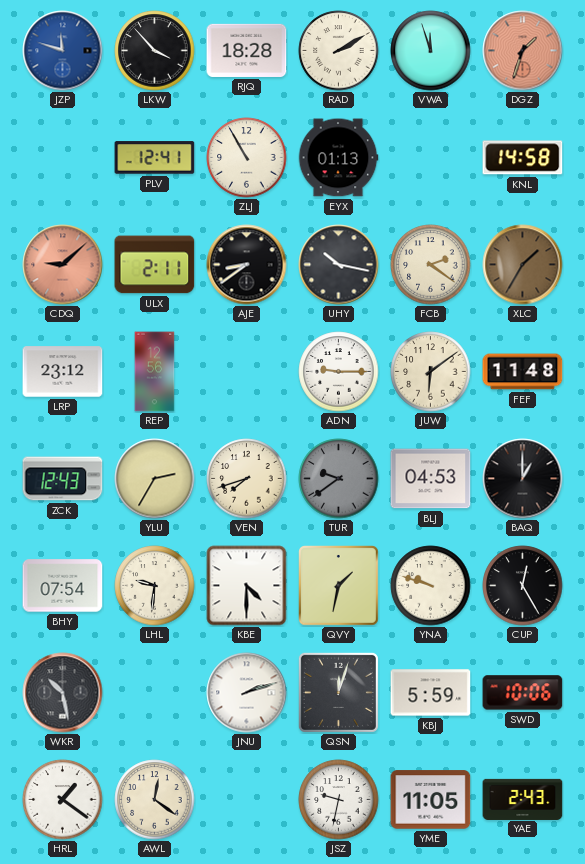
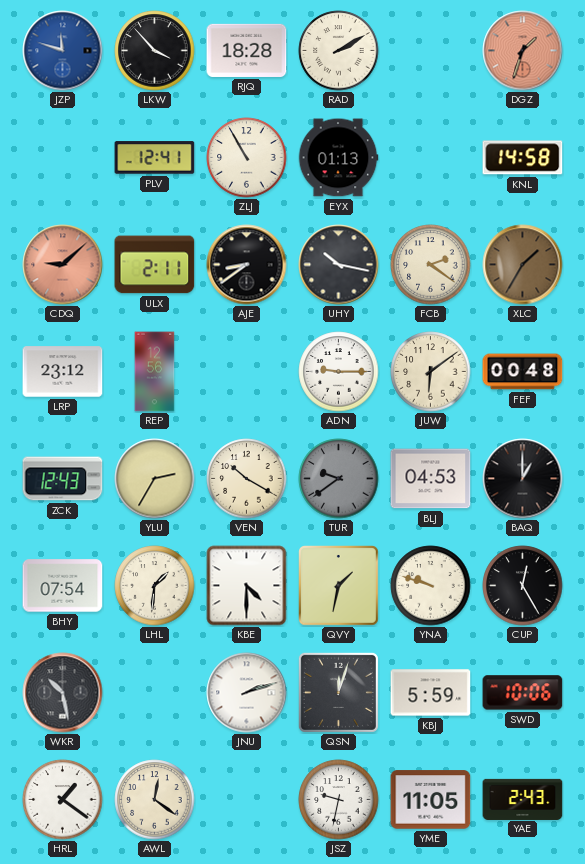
VWA: 11:57 -> none (431, 51)
FEF: 11:48 -> 00:48 (523, 372)
VEN: 7:42 -> 10:20 (247, 479)
LHL: 9:31 -> 1:31 (155, 586)
